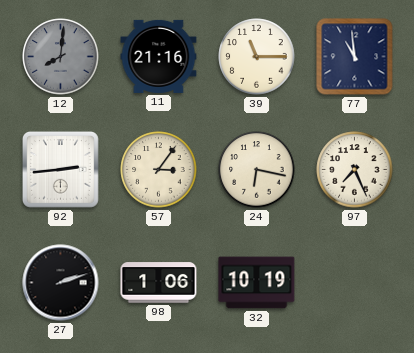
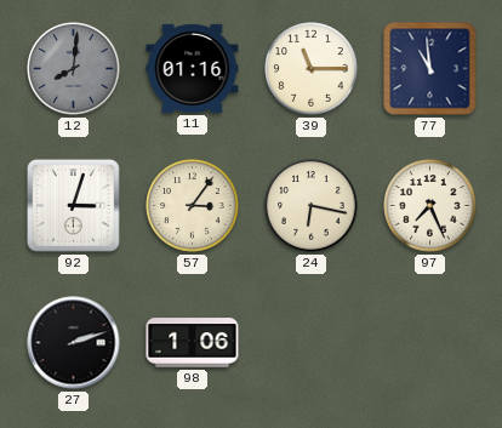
11: 21:16 -> 01:16 (193, 68)
92: 2:44 -> 3:03 (73, 205)
32: 10:19 -> none (257, 283)
